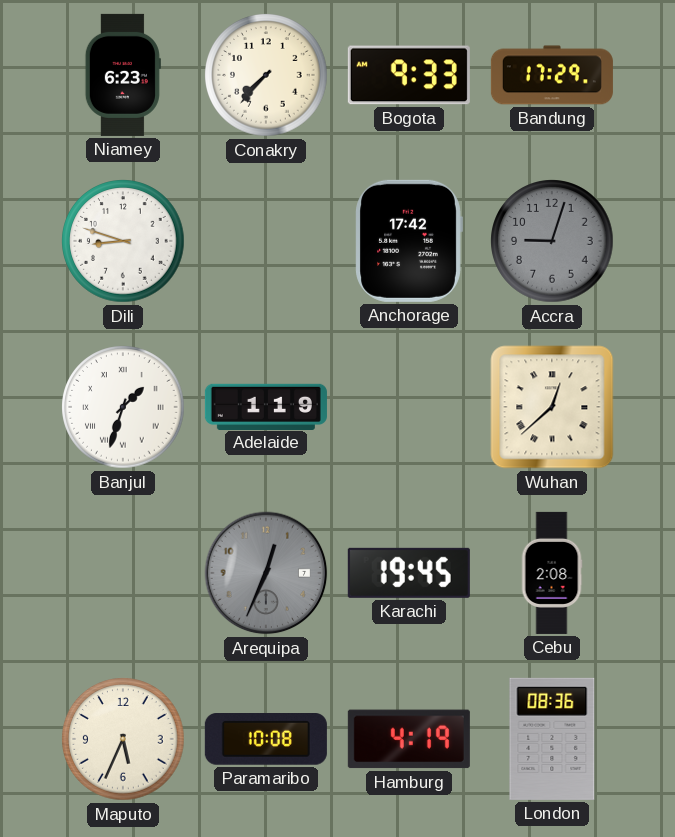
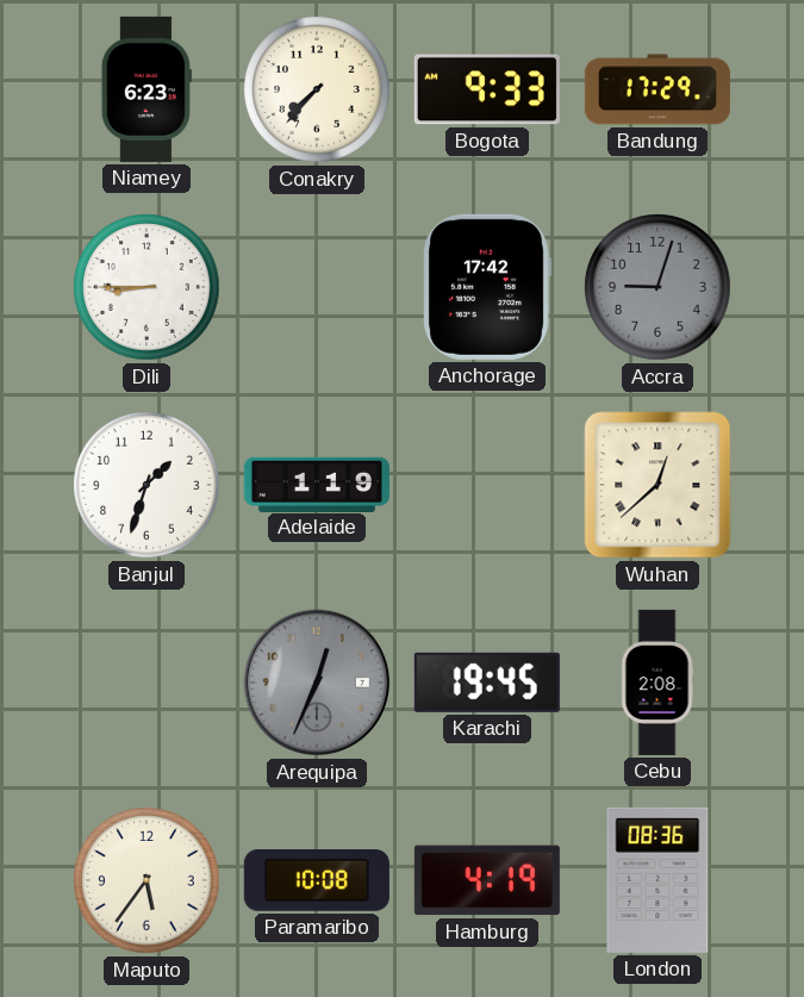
Dili: 8:48 -> 8:45 (147, 287)
Banjul numerals: Roman -> Arabic (147, 485)
Maputo: 5:34 -> 5:36 (147, 880)
